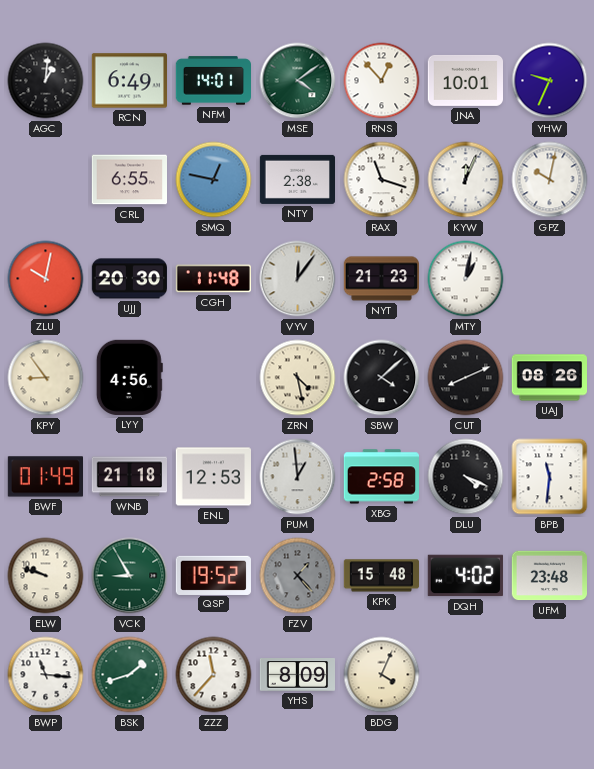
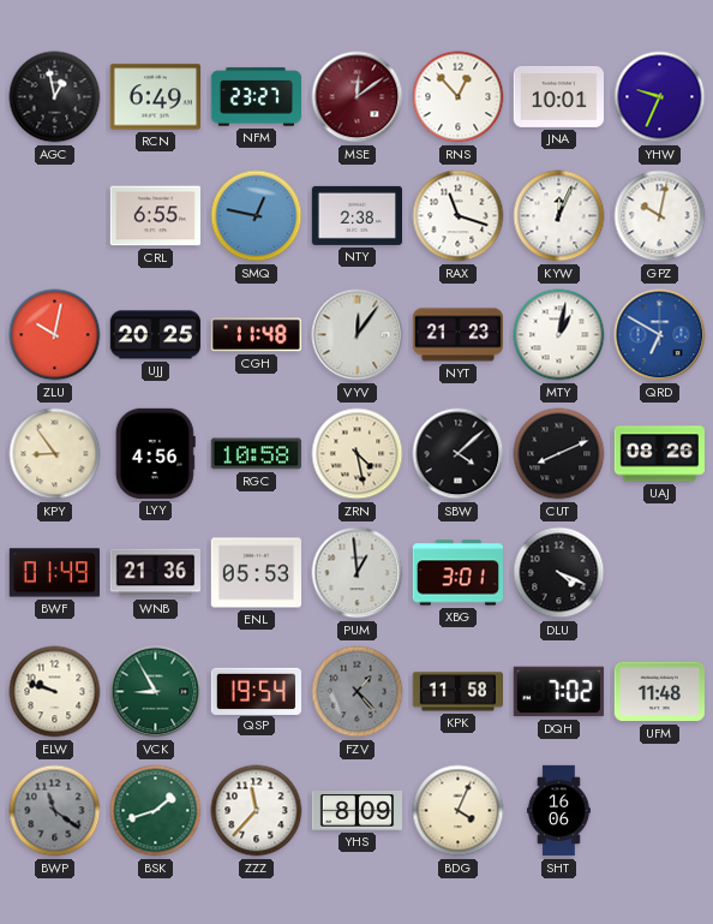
AGC: 1:01 -> 12:58 (55, 97)
NFM: 14:01 -> 23:27 (256, 97)
MSE: 4:09 -> 12:09 (358, 97)
MSE dial: green -> burgundy (358, 97)
UJJ: 20:30 -> 20:25 (155, 335)
QRD: none -> 6:50 (660, 335)
RGC: none -> 10:58 (256, 454)
WNB: 21:18 -> 21:36 (155, 573)
ENL: 12:53 -> 05:53 (256, 573)
XBG: 2:58 -> 3:01 (457, 573)
BPB: 11:31 -> none (550, 477)
QSP: 19:52 -> 19:54 (256, 691)
KPK: 15:48 -> 11:58 (457, 692)
DQH: 4:02 -> 7:02 (558, 692)
UFM: 23:48 -> 11:48 (659, 692)
BWP: 11:16 -> 11:21 (55, 811)
BWP dial: white -> grey (55, 811)
SHT: none -> 16:06 (558, 811)
